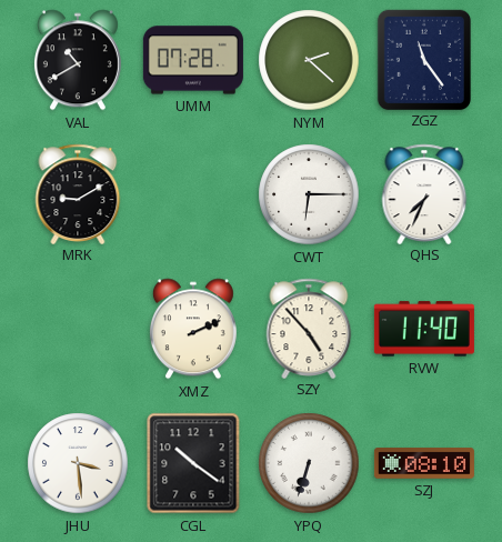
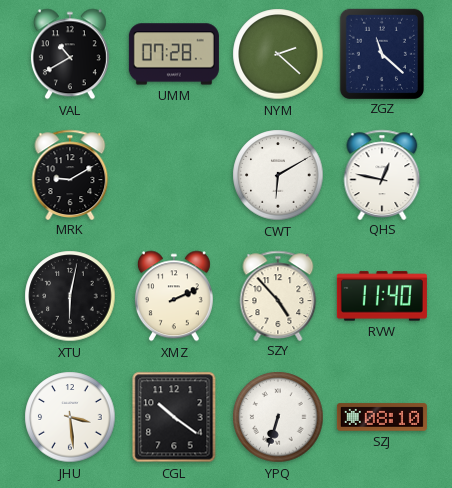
ZGZ: 11:24 -> 11:22 (381, 53)
CWT: 6:15 -> 6:10 (278, 175)
QHS: 7:34 -> 12:47 (382, 174)
XTU: none -> 6:02 (70, 296)
